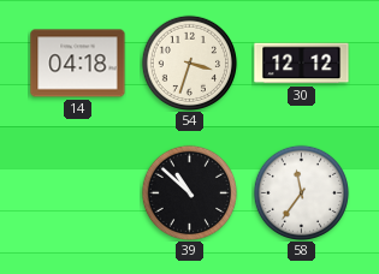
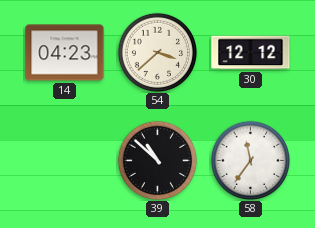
14: 04:18 -> 04:23 (65, 53)
54: 3:33 -> 3:38 (157, 52)
